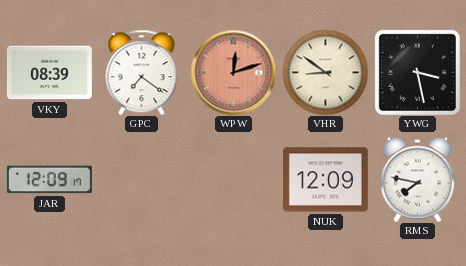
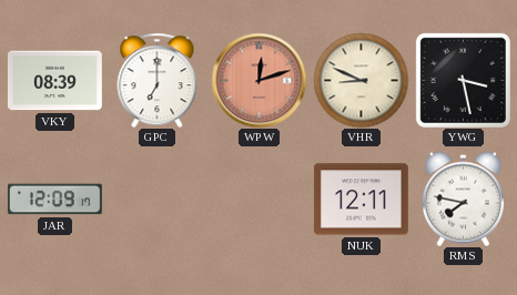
GPC: 7:21 -> 7:00 (158, 80)
VHR: 8:51 -> 8:49 (361, 80)
NUK: 12:09 -> 12:11 (361, 200)
